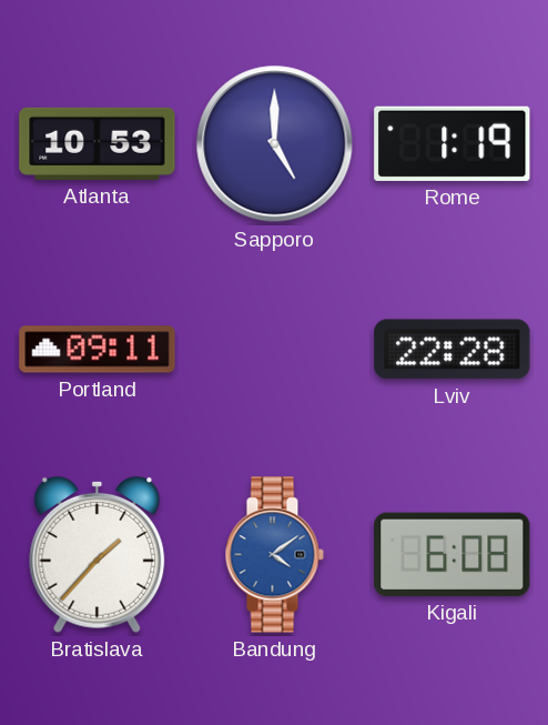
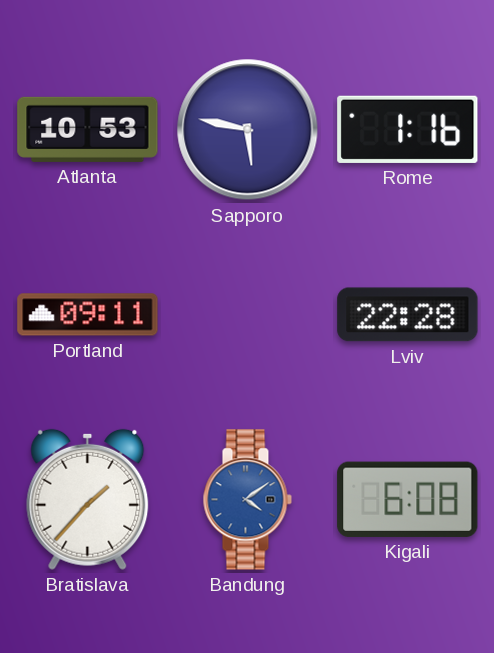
Sapporo: 5:00 -> 5:47 (248, 130)
Rome: 1:19 -> 1:16 (408, 129)
